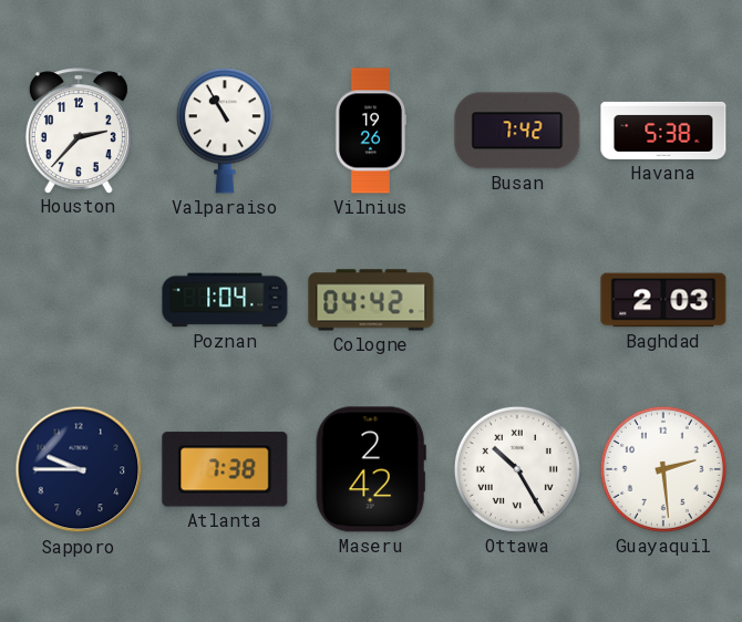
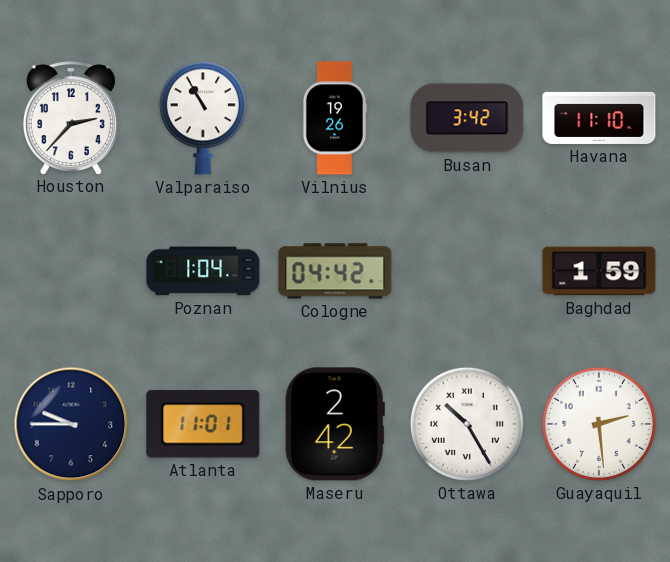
Busan: 7:42 -> 3:42 (467, 118)
Havana: 5:38 -> 11:10 (599, 118)
Baghdad: 2:03 -> 1:59 (599, 271)
Atlanta: 7:38 -> 11:01 (203, 424)
